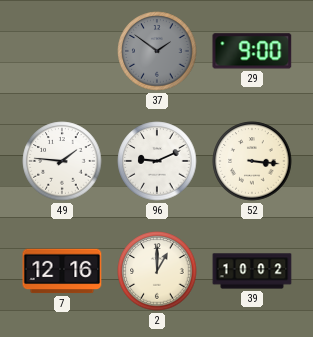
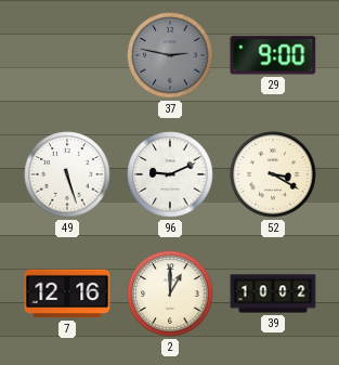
37: 1:51 -> 2:47 (170, 55)
49: 1:46 -> 5:27 (67, 174)
52: 3:16 -> 3:20 (273, 174)
